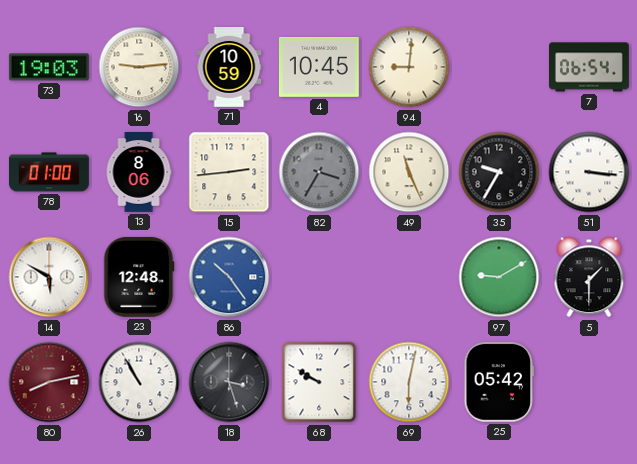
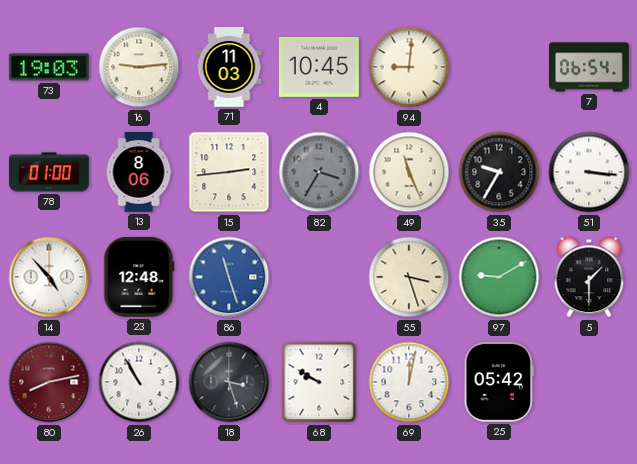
71: 10:59 -> 11:03 (229, 68)
14: 5:50 -> 4:53 (49, 277)
86: 10:24 -> 11:27 (229, 277)
55: none -> 3:27 (409, 277)
69: 6:02 -> 12:02 (409, 382)
